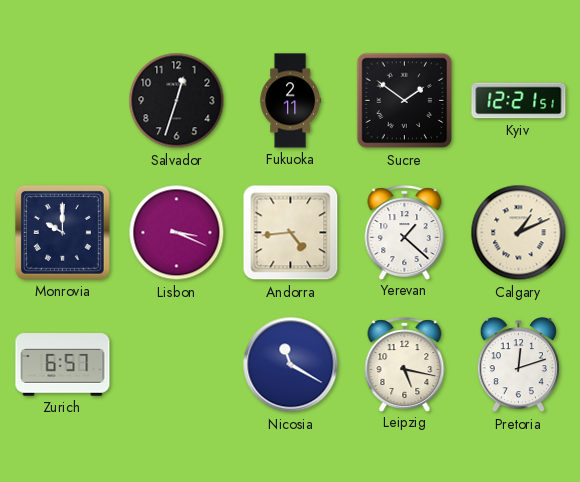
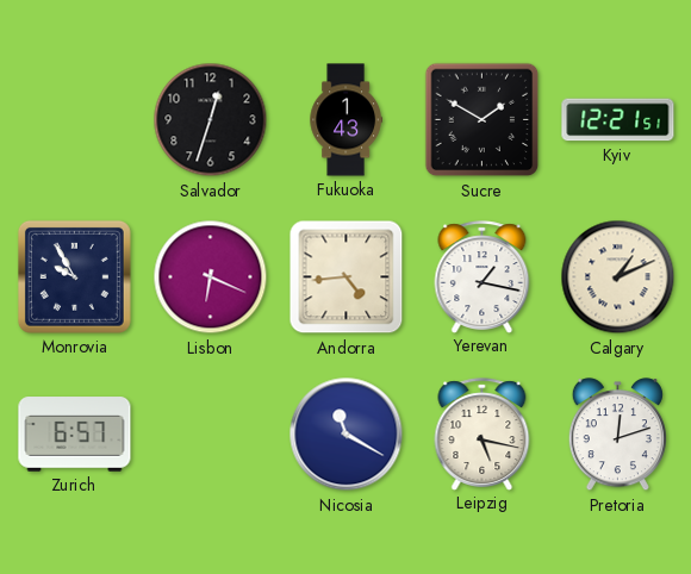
Fukuoka: 2:11 -> 1:43 (345, 120)
Sucre: 1:51 -> 1:50 (483, 120)
Monrovia: 10:00 -> 9:55 (74, 276)
Lisbon: 3:19 -> 6:19 (211, 277)
Yerevan: 1:22 -> 1:17 (483, 276)
